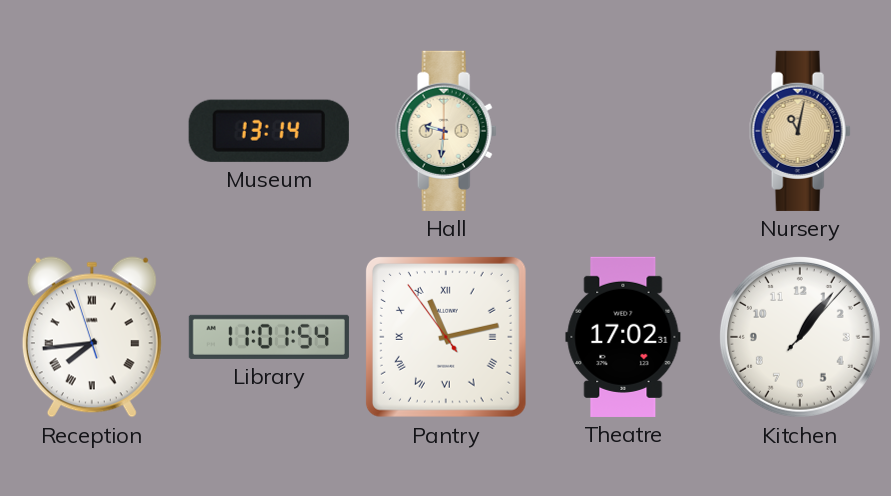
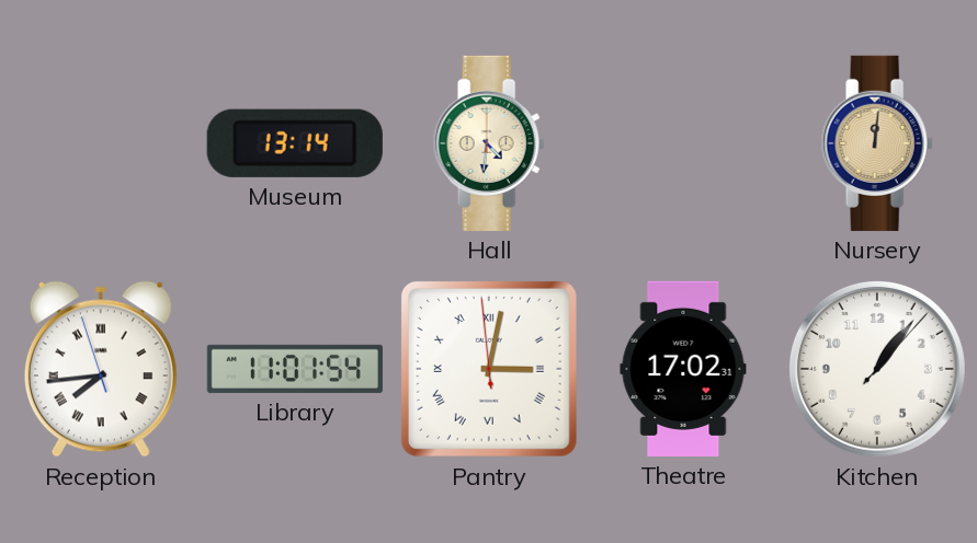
Hall: 9:31 -> 4:31 (489, 143)
Nursery: 11:02 -> 12:01 (877, 143)
Pantry: 11:12 -> 3:01 (489, 369)
